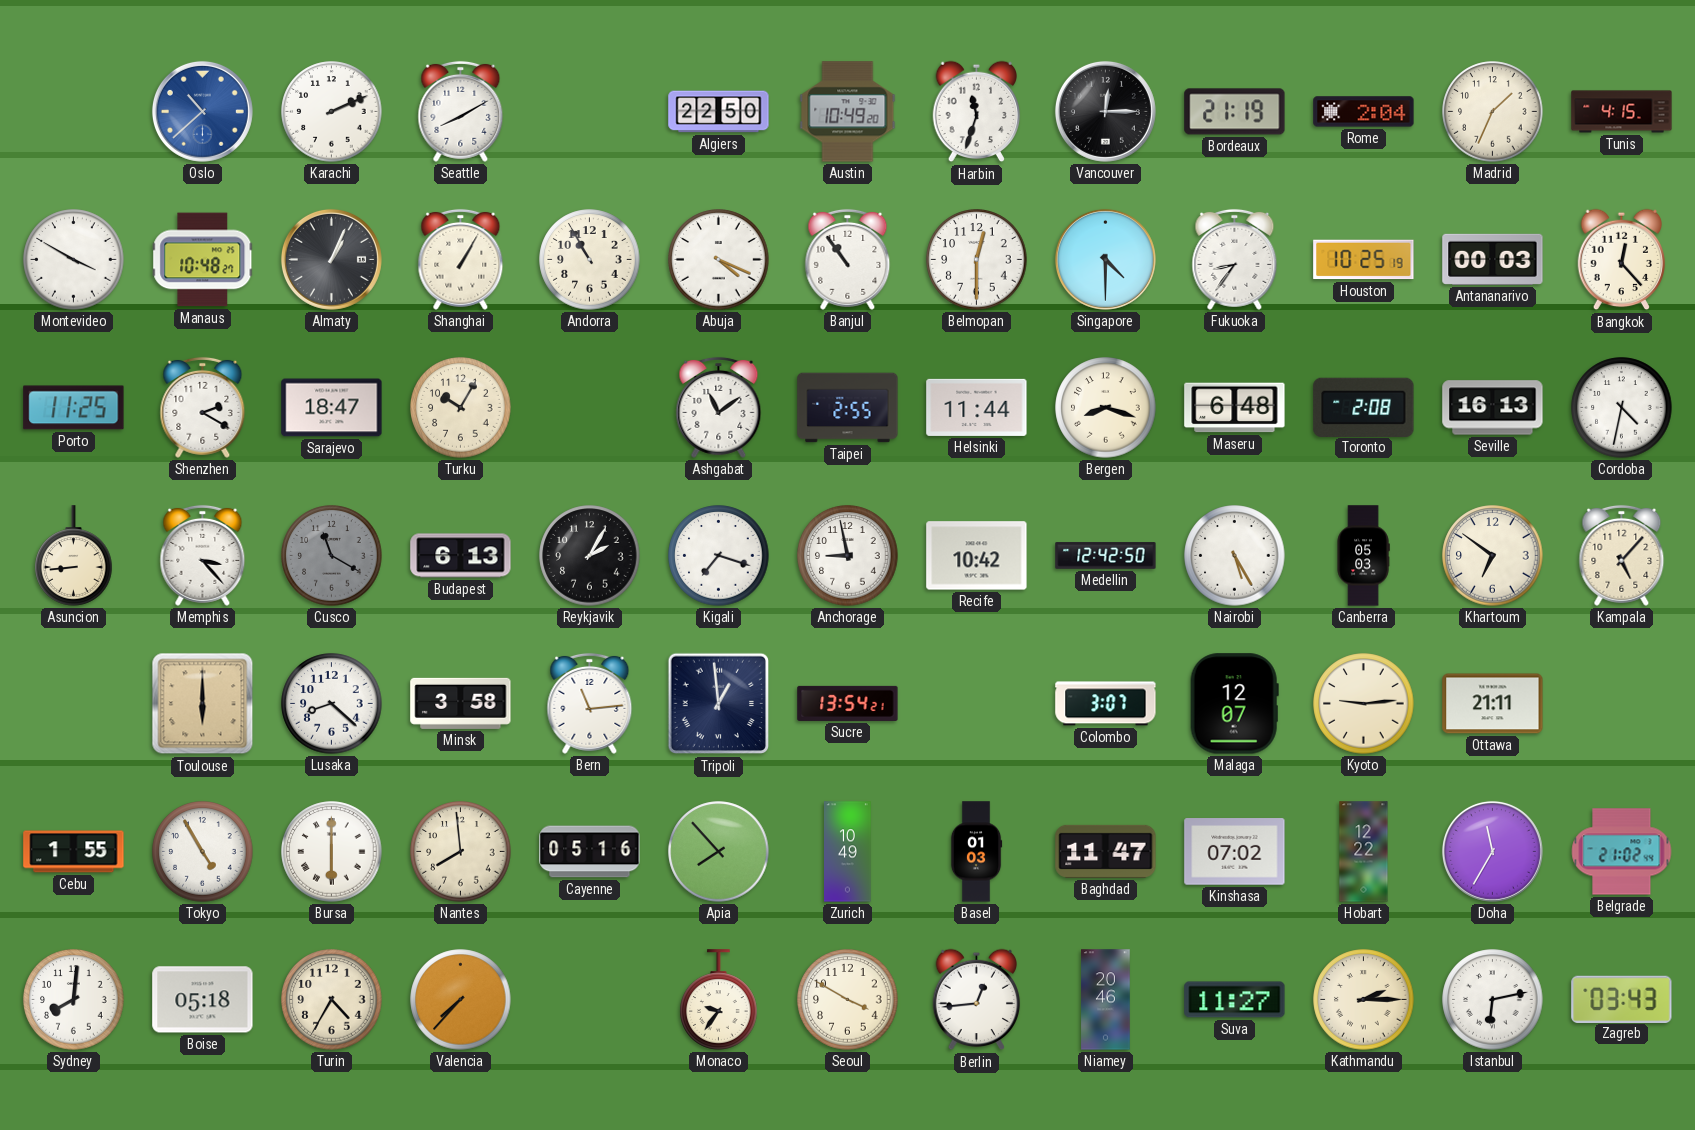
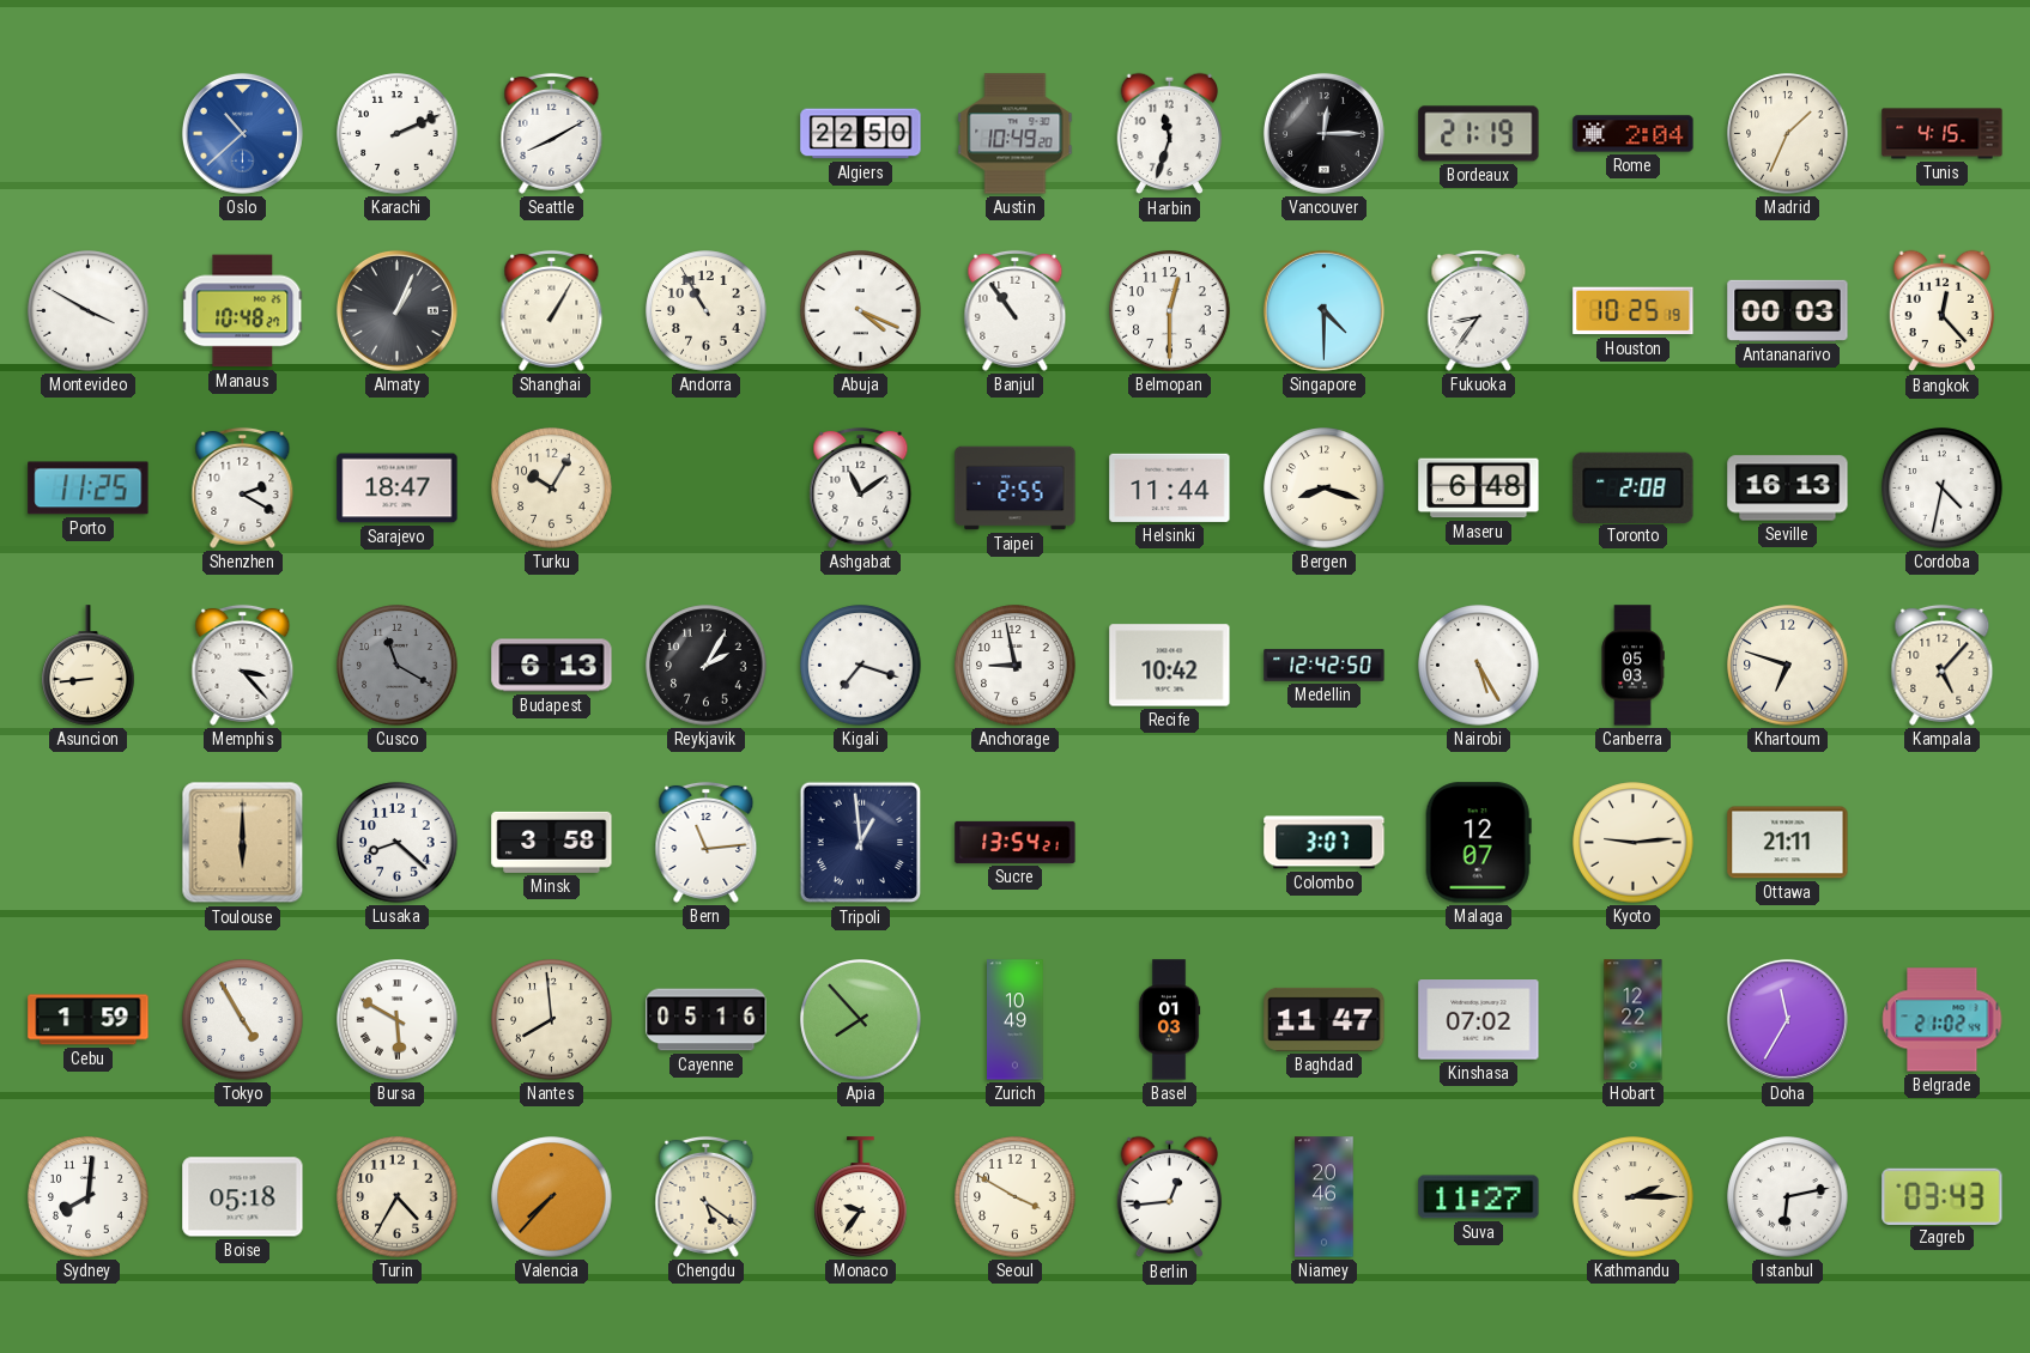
Khartoum: 6:51 -> 6:48 (1788, 666)
Cebu: 1:55 -> 1:59 (89, 1020)
Bursa: 6:00 -> 5:50 (398, 1020)
Chengdu: none -> 5:21 (707, 1196)
